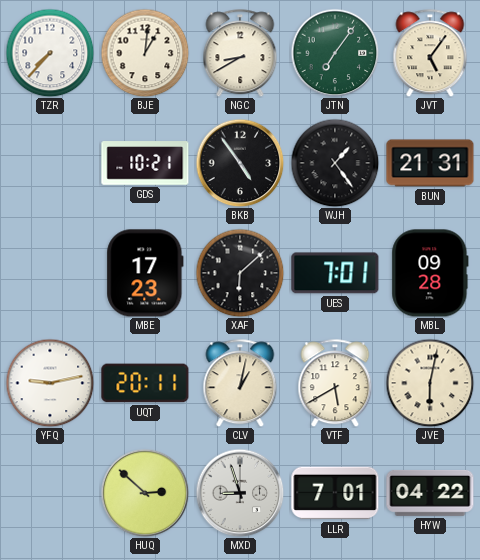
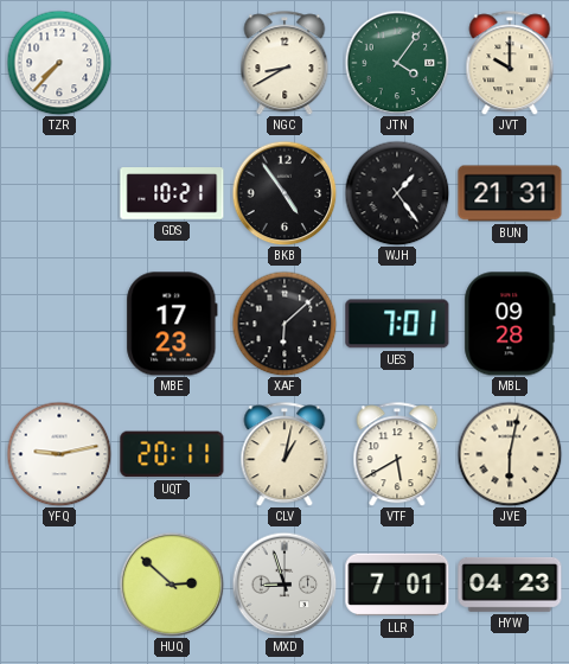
BJE: 1:01 -> none (145, 53)
JTN: 7:06 -> 4:06 (397, 63)
JVT: 5:06 -> 10:00 (510, 63)
HYW: 04:22 -> 04:23 (510, 585)
